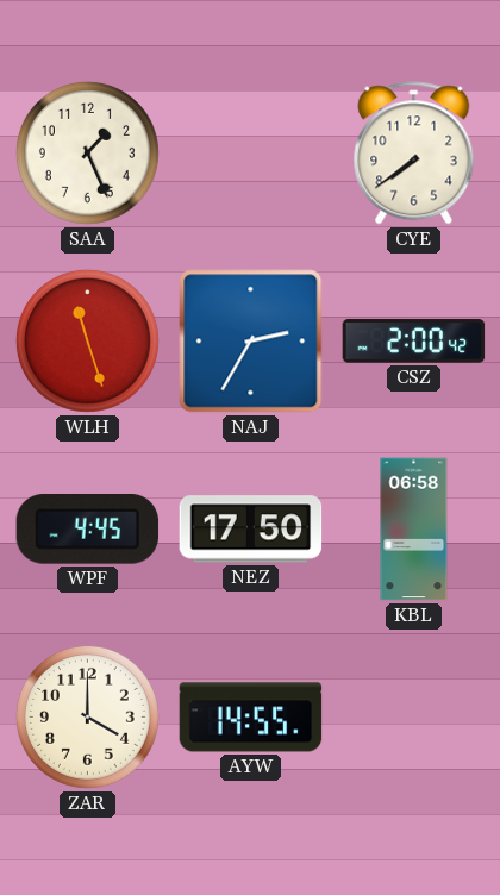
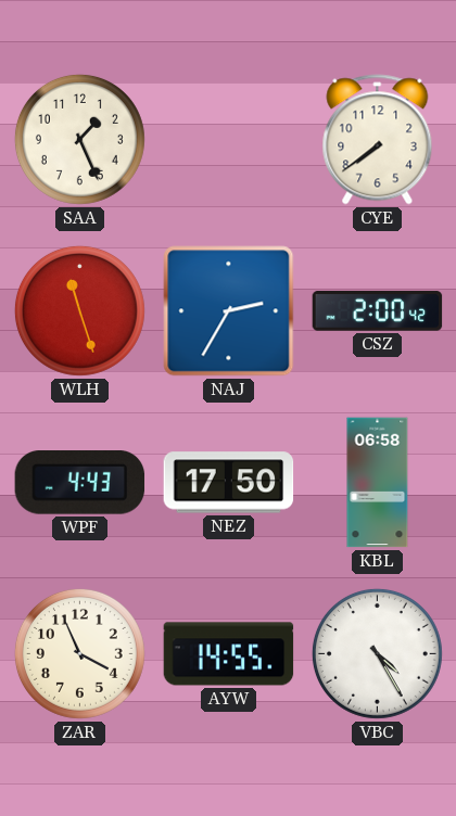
WPF: 4:45 -> 4:43 (80, 483)
ZAR: 4:00 -> 3:56 (79, 653)
VBC: none -> 4:25 (377, 653)
